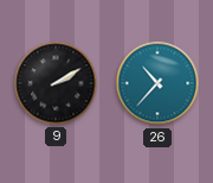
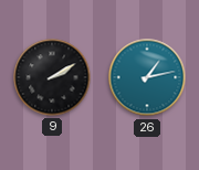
26: 10:37 -> 1:13 (147, 77)
